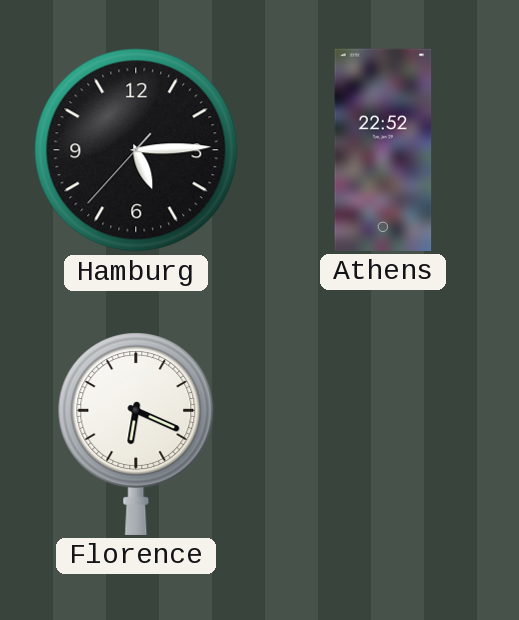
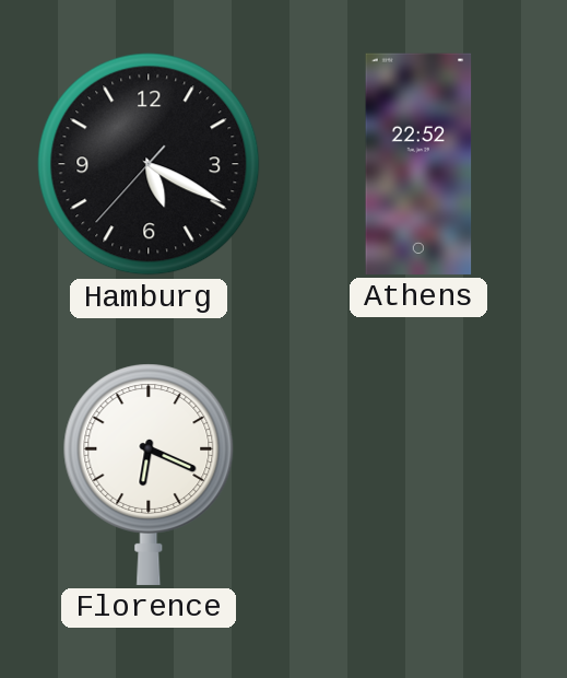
Hamburg: 5:14 -> 5:19 (149, 164)
